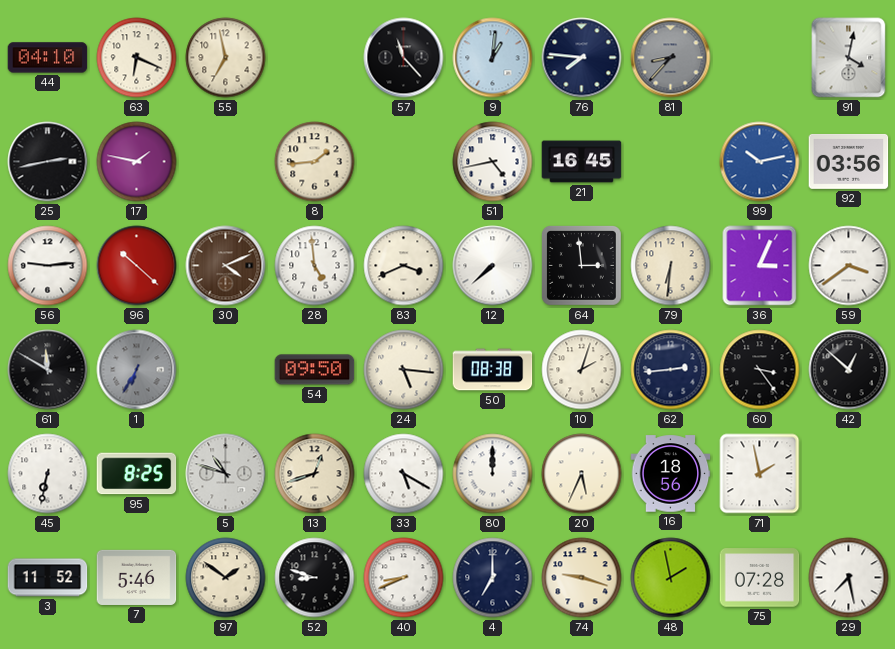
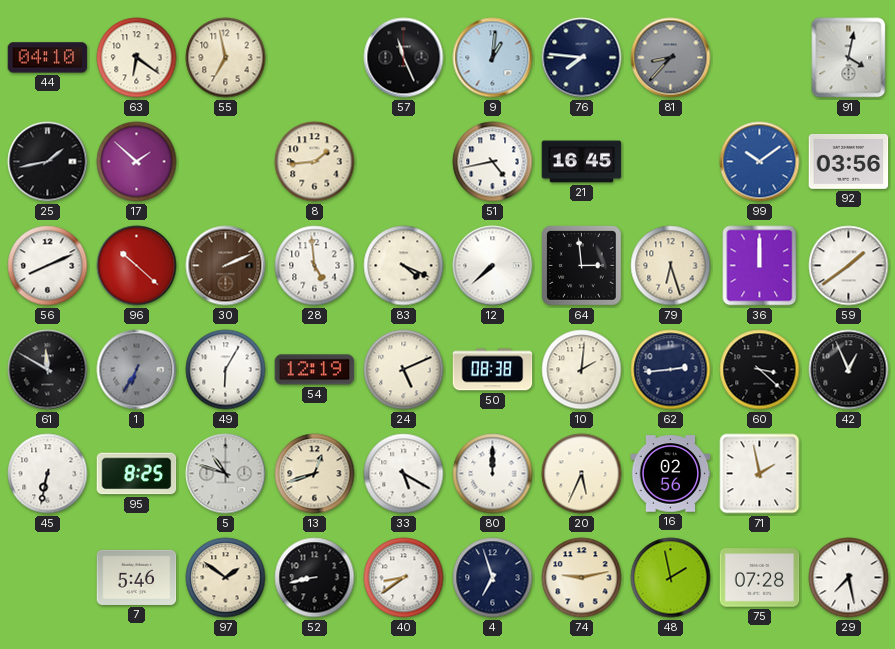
63: 6:19 -> 6:21 (137, 58)
57: 11:23 -> 11:26 (404, 58)
25: 2:43 -> 1:43 (48, 162)
17: 1:47 -> 1:52 (137, 162)
99: 10:13 -> 10:09 (760, 162)
56: 9:14 -> 8:11 (48, 266)
30: 4:11 -> 2:11 (226, 266)
83: 3:41 -> 4:19 (404, 266)
79: 6:31 -> 6:27 (671, 266)
36: 3:04 -> 12:00 (760, 266)
59: 3:39 -> 1:39 (849, 266)
49: none -> 6:05 (226, 370)
54: 09:50 -> 12:19 (315, 370)
24: 5:16 -> 5:11 (404, 370)
10: 2:03 -> 2:01 (582, 370)
60: 3:24 -> 3:22 (760, 370)
42: 12:52 -> 12:56 (849, 370)
16: 18:56 -> 02:56 (671, 474)
3: 11:52 -> none (48, 578)
52: 8:48 -> 8:43 (315, 578)
40: 8:41 -> 8:39 (404, 578)
4: 7:00 -> 6:57 (493, 578)
74: 9:18 -> 9:13 (582, 578)
